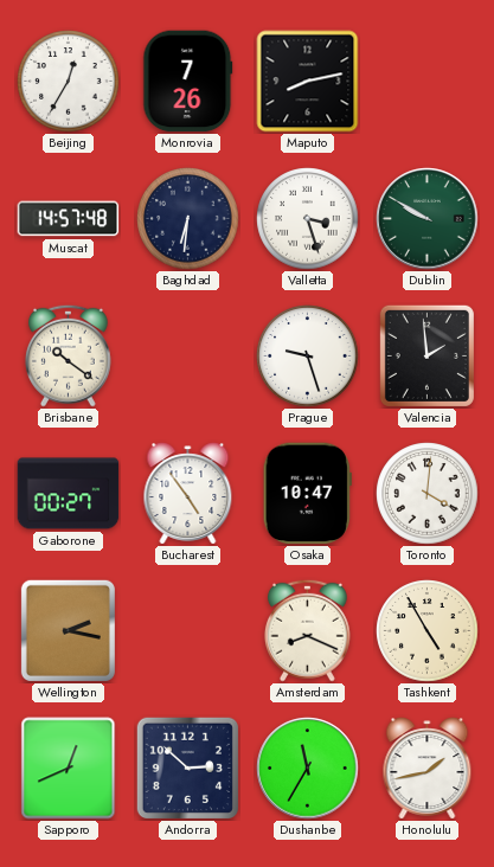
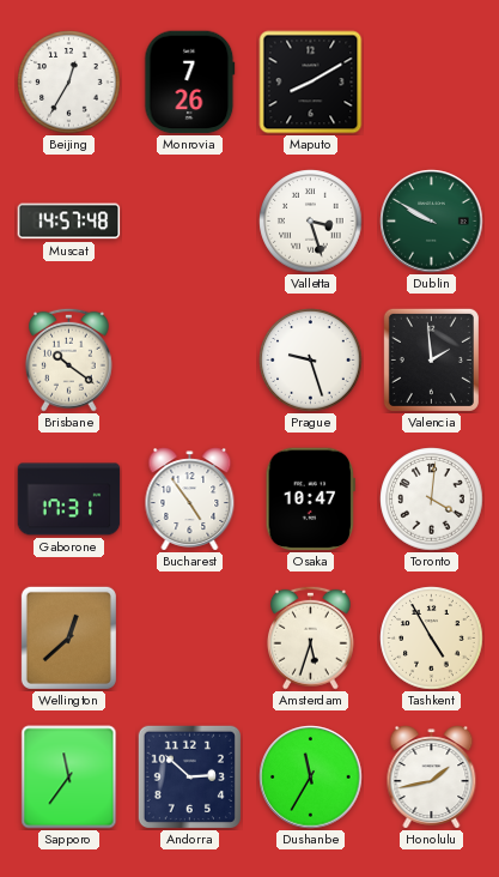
Maputo: 8:13 -> 8:10 (311, 83)
Baghdad: 6:31 -> none (188, 219)
Gaborone: 00:27 -> 17:31 (69, 500)
Wellington: 2:17 -> 12:38 (68, 637)
Amsterdam: 8:19 -> 5:33 (310, 637)
Sapporo: 12:41 -> 11:36 (69, 778)
